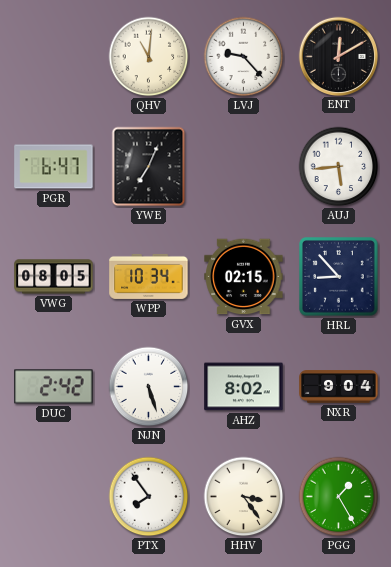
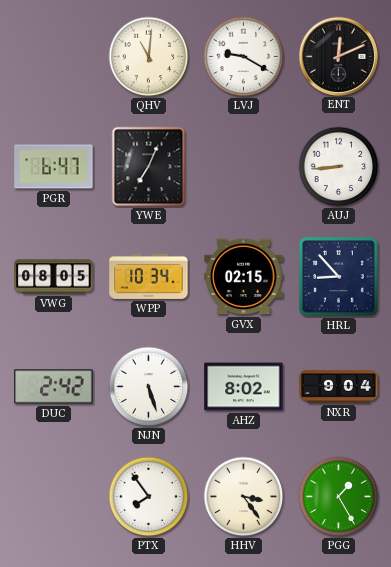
LVJ: 9:23 -> 9:20 (244, 57)
ENT: 12:10 -> 12:11 (338, 56)
AUJ: 5:44 -> 8:44 (339, 167)
